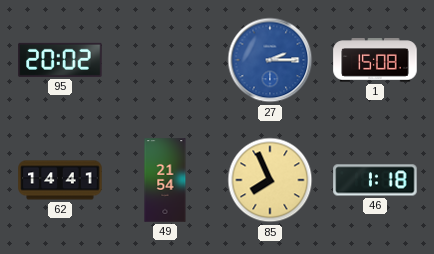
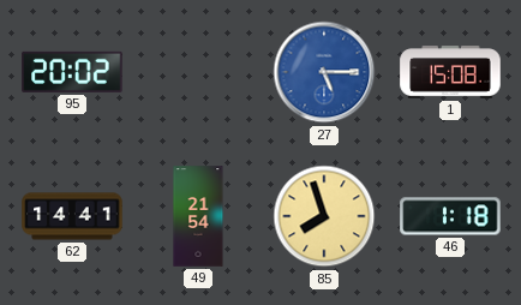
27: 2:15 -> 5:15 (324, 72)
85: 7:56 -> 7:57 (324, 216)
